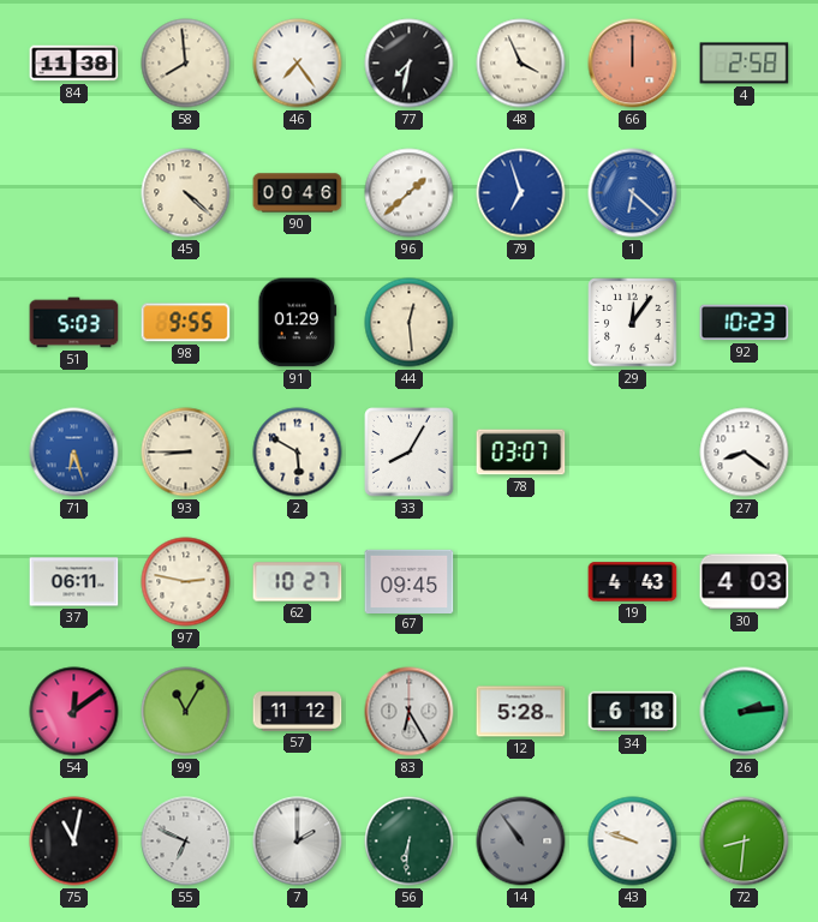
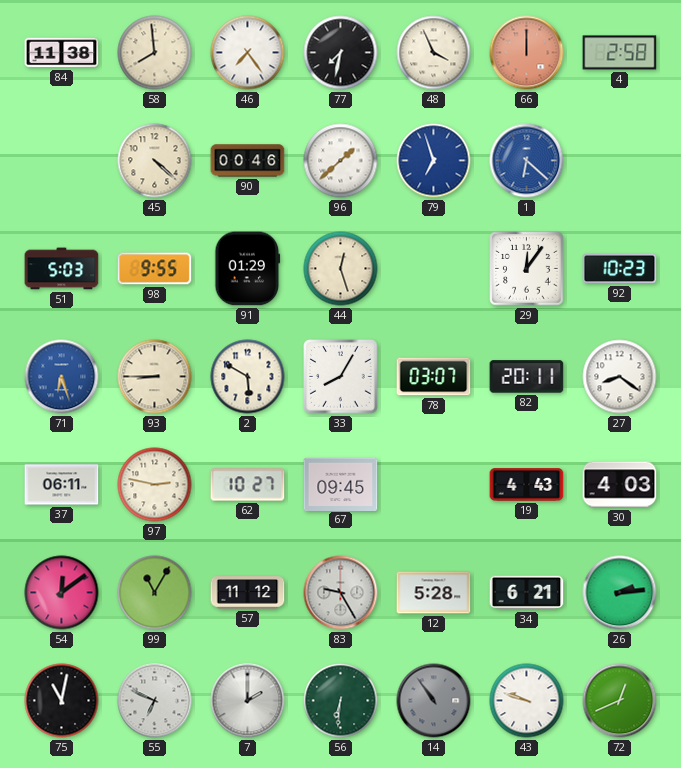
44: 12:29 -> 12:27 (341, 269)
82: none -> 20:11 (527, 377)
83: 6:25 -> 9:25 (341, 593)
34: 6:18 -> 6:21 (527, 593)
72: 8:31 -> 12:41 (620, 701)
